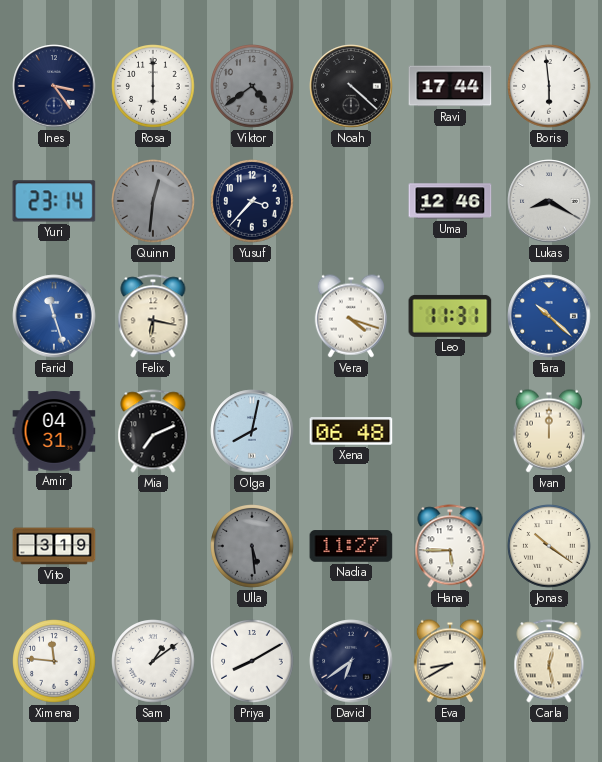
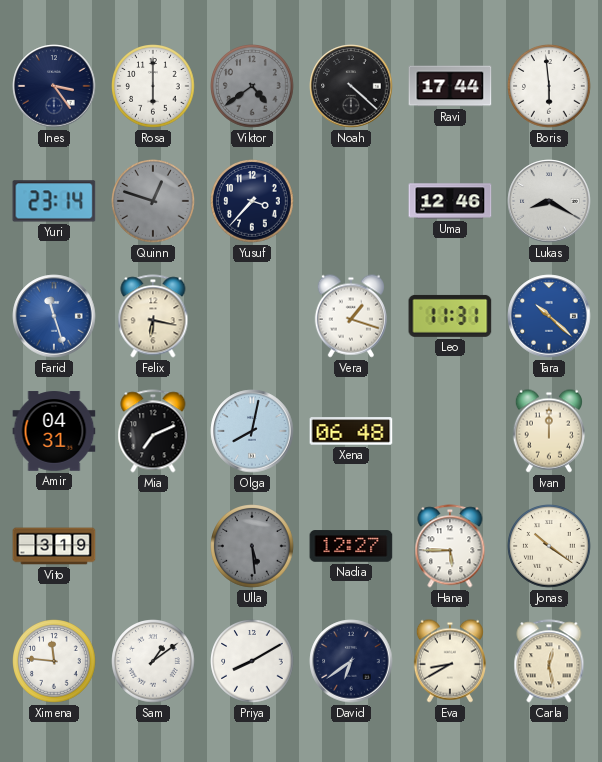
Quinn: 12:31 -> 12:48 (153, 201)
Vera: 4:18 -> 1:18 (351, 316)
Nadia: 11:27 -> 12:27 (351, 546)
